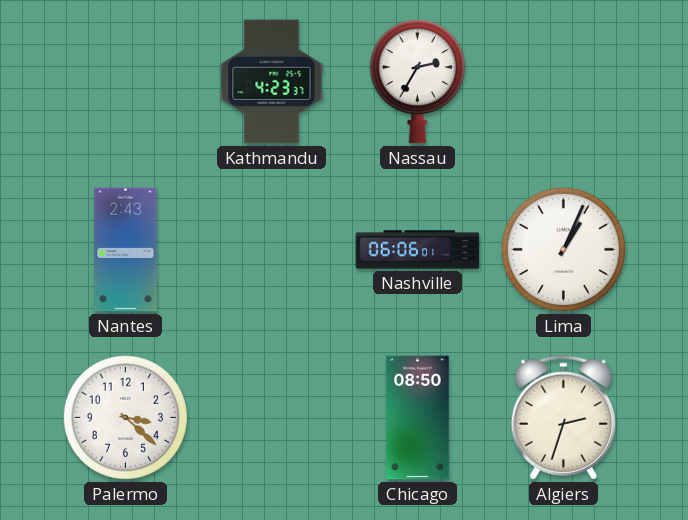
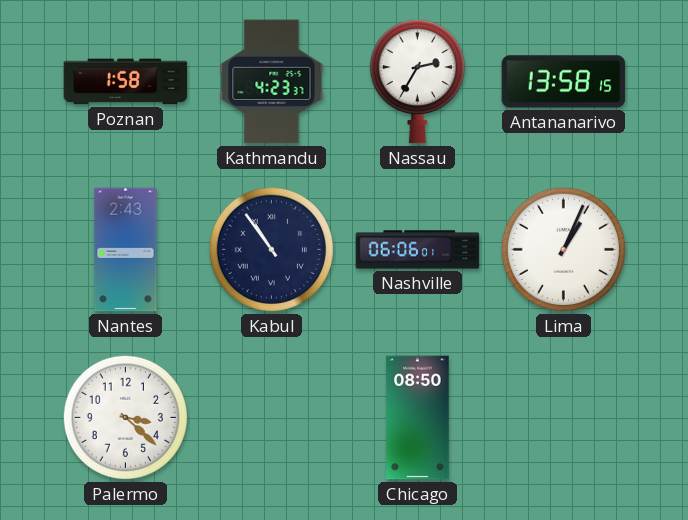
Poznan: none -> 1:58 (126, 82)
Antananarivo: none -> 13:58 (564, 82)
Kabul: none -> 10:54 (271, 249)
Algiers: 2:33 -> none (563, 417)
